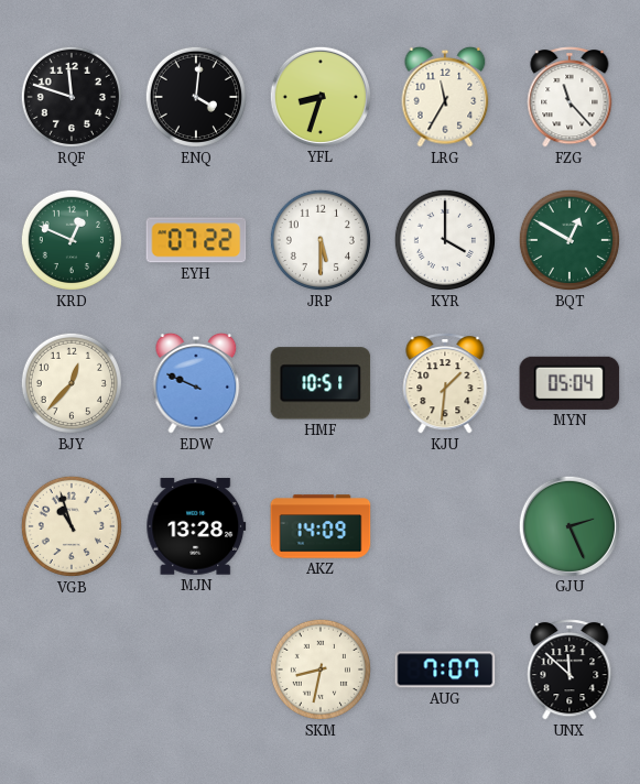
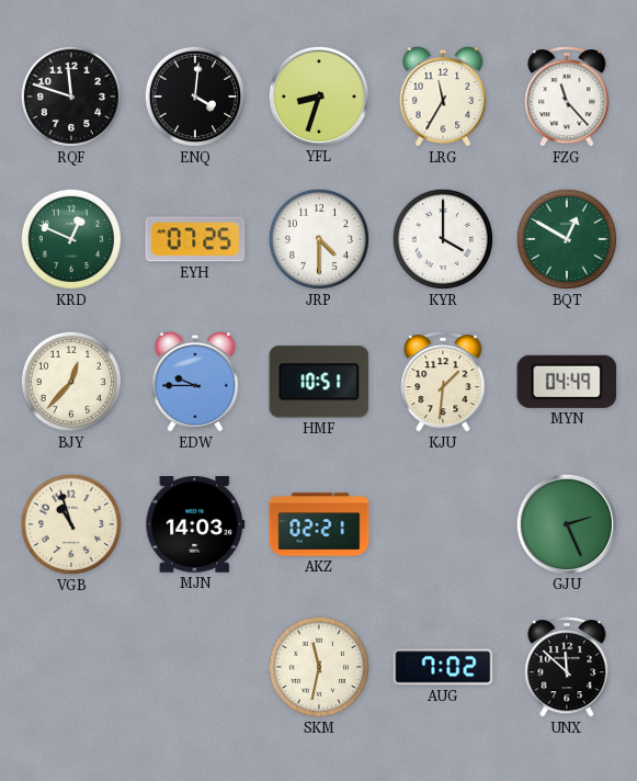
EYH: 07:22 -> 07:25 (195, 239)
JRP: 5:30 -> 4:30 (319, 239)
EDW: 9:49 -> 9:45 (195, 382)
MYN: 05:04 -> 04:49 (567, 382)
MJN: 13:28 -> 14:03 (195, 524)
AKZ: 14:09 -> 02:21 (319, 524)
SKM: 8:32 -> 11:32 (319, 667)
AUG: 7:07 -> 7:02 (443, 667)
